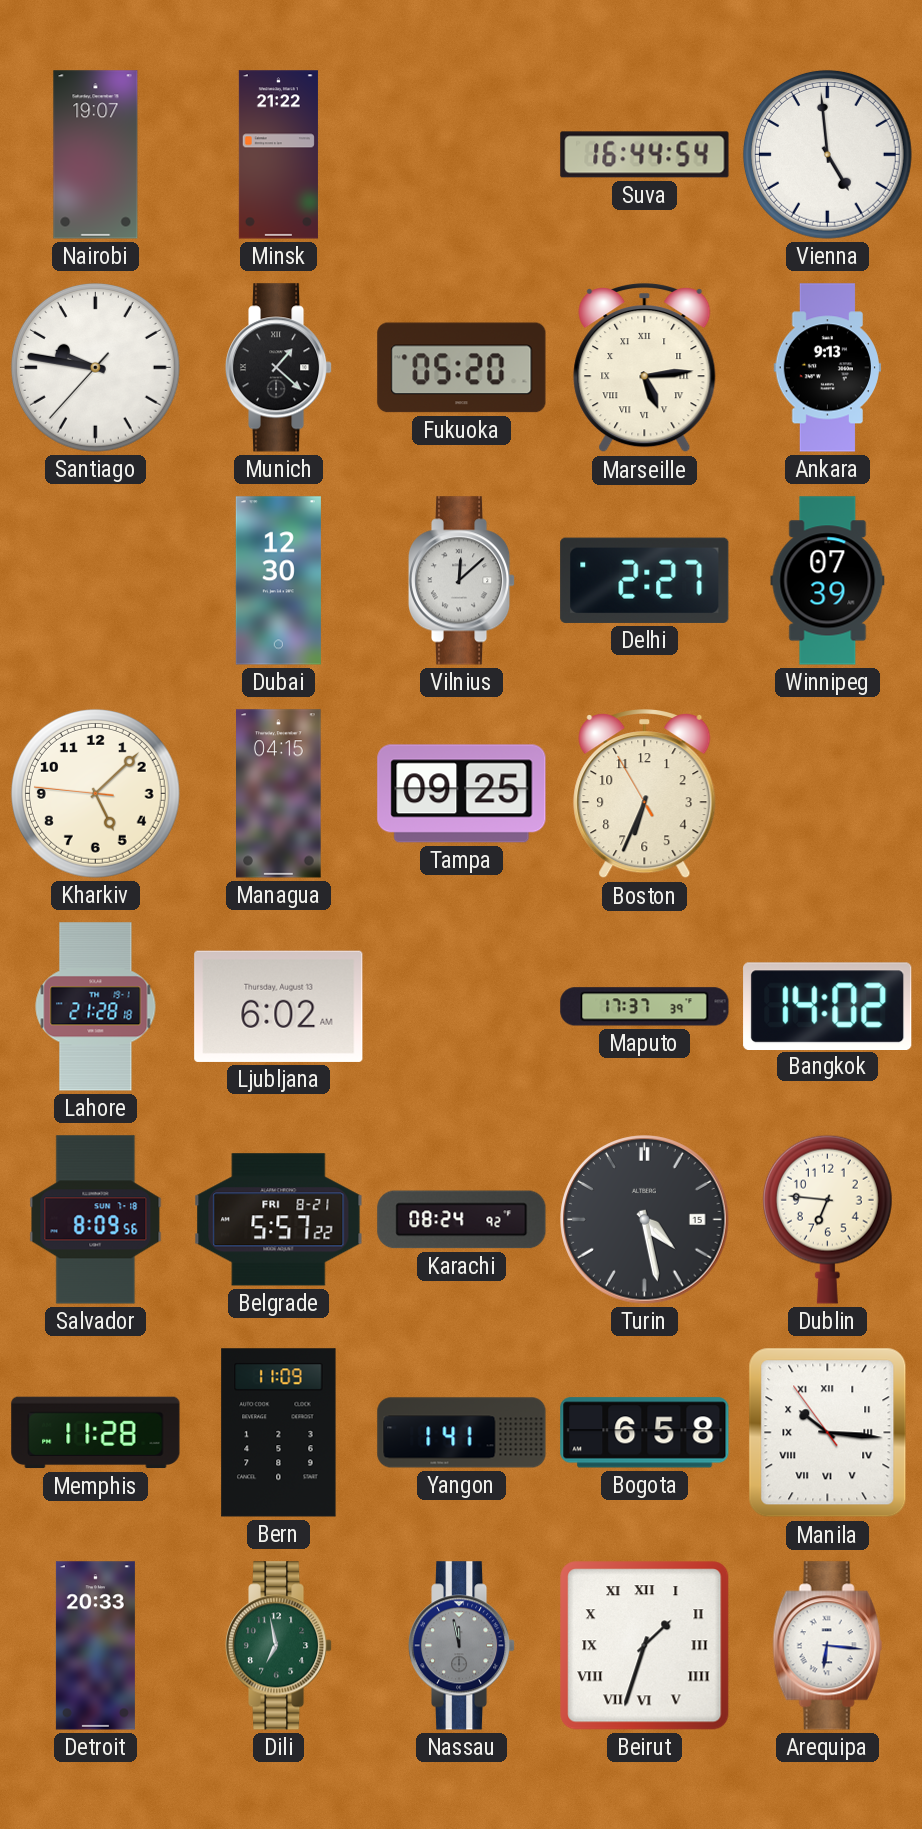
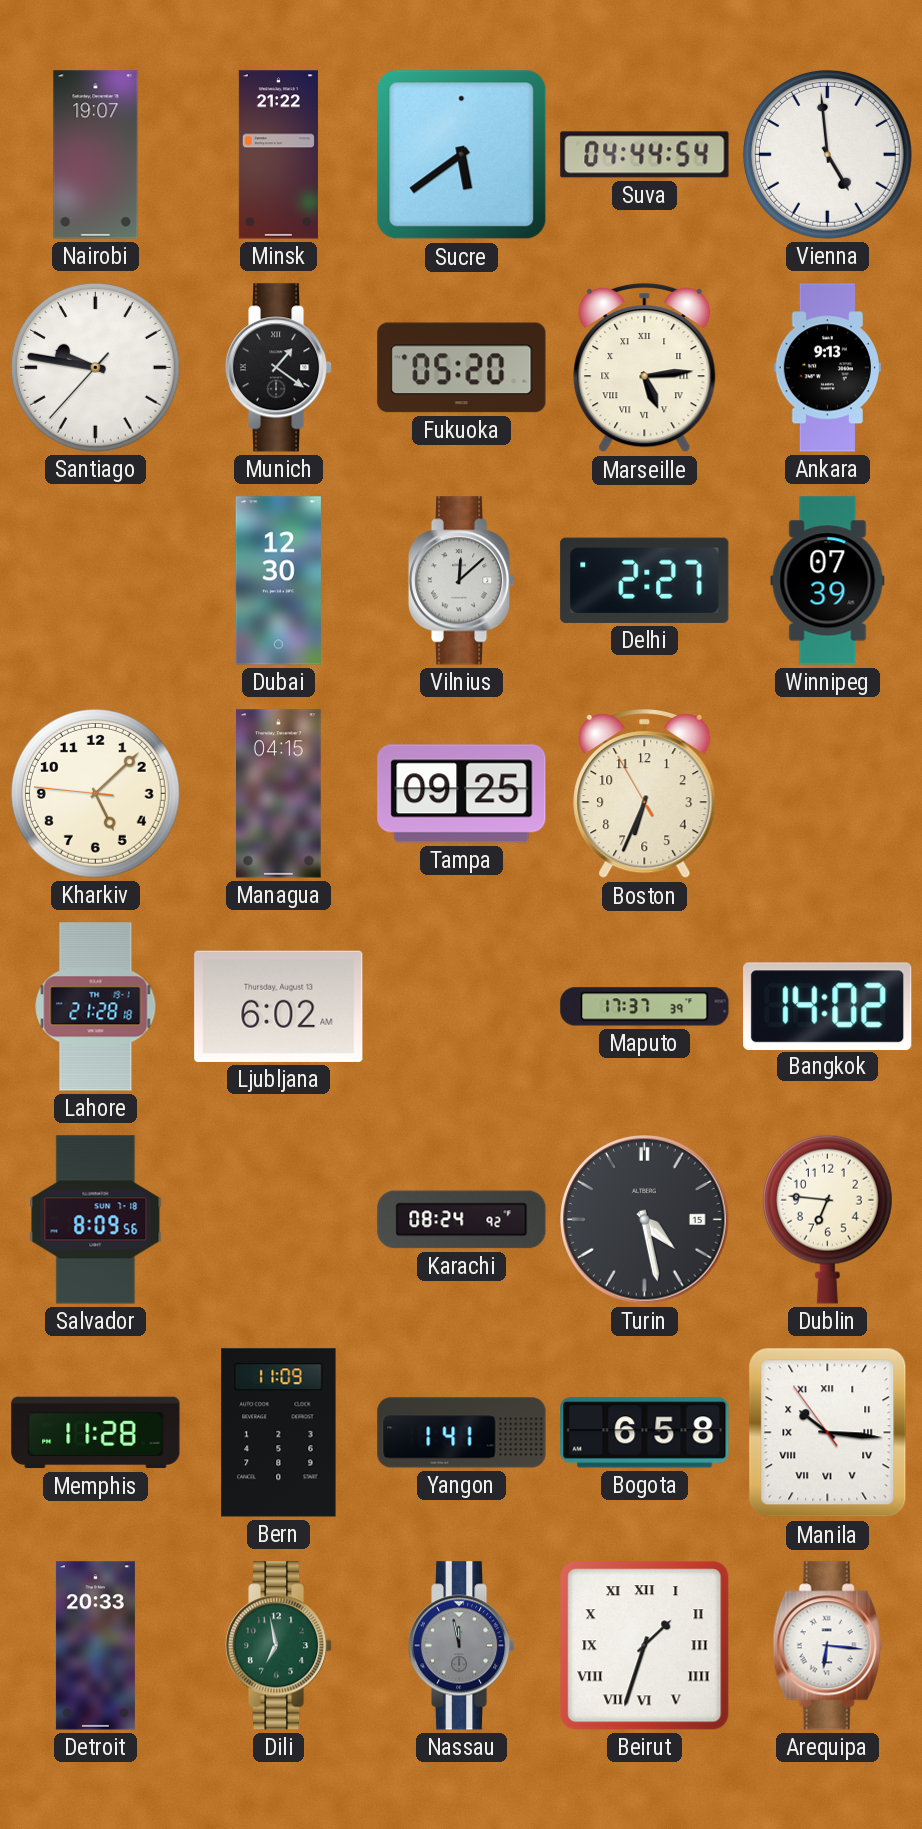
Sucre: none -> 5:39 (462, 155)
Suva: 16:44 -> 04:44 (645, 155)
Munich: 1:22 -> 1:21 (279, 368)
Belgrade: 5:57 -> none (279, 1220)
